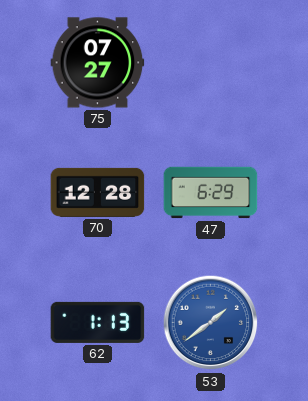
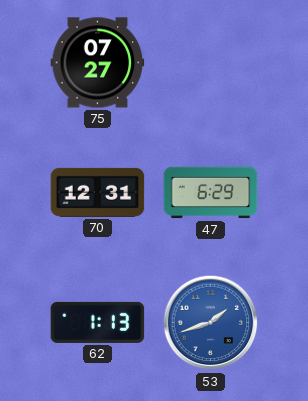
70: 12:28 -> 12:31 (98, 192)
53: 1:39 -> 1:42 (211, 323)
